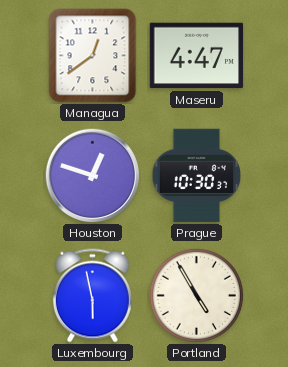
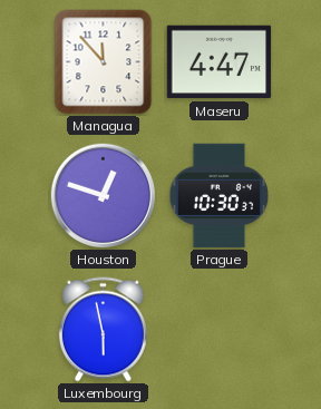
Managua: 12:39 -> 11:53 (104, 62)
Portland: 4:55 -> none (196, 295)
